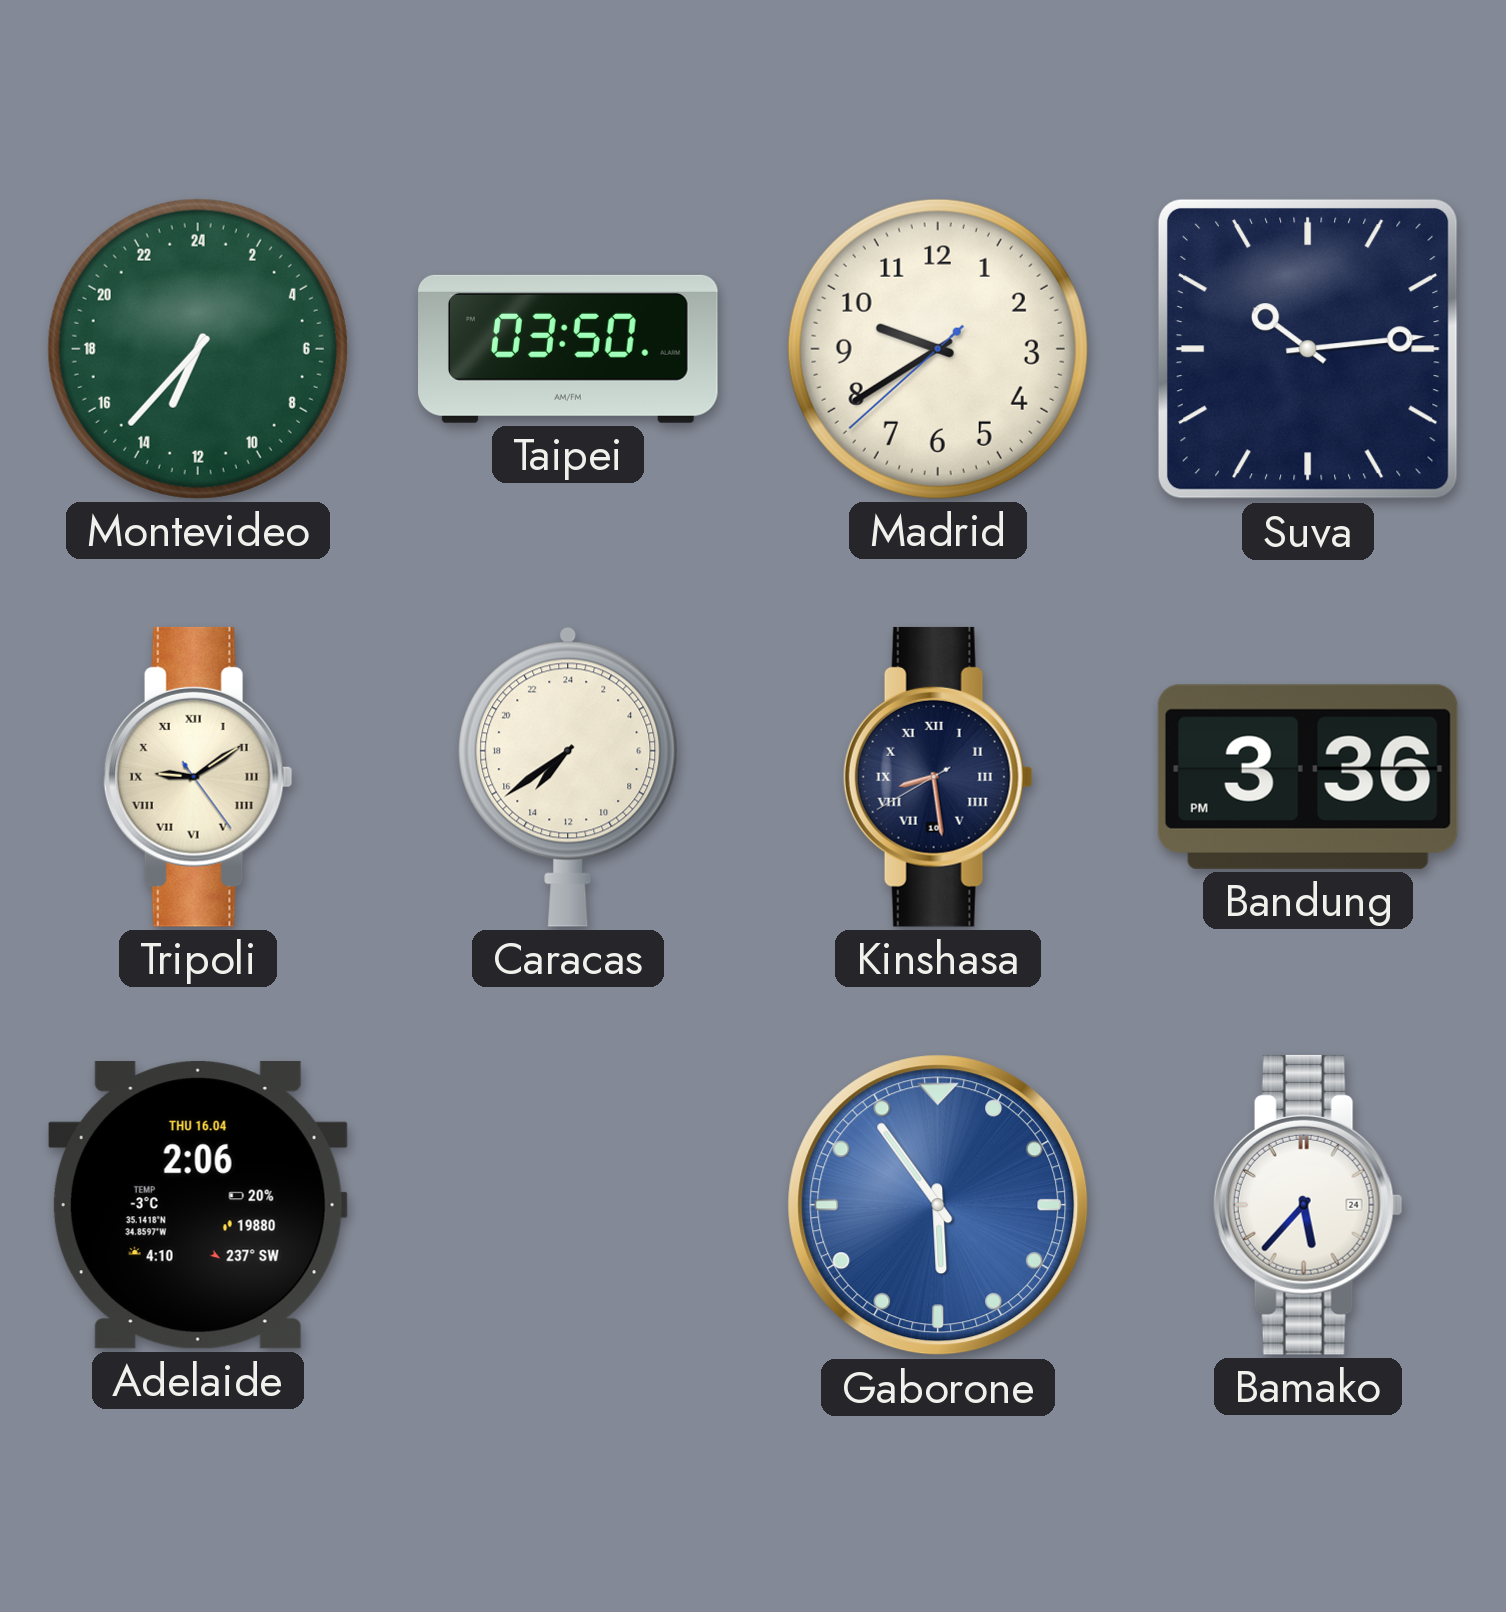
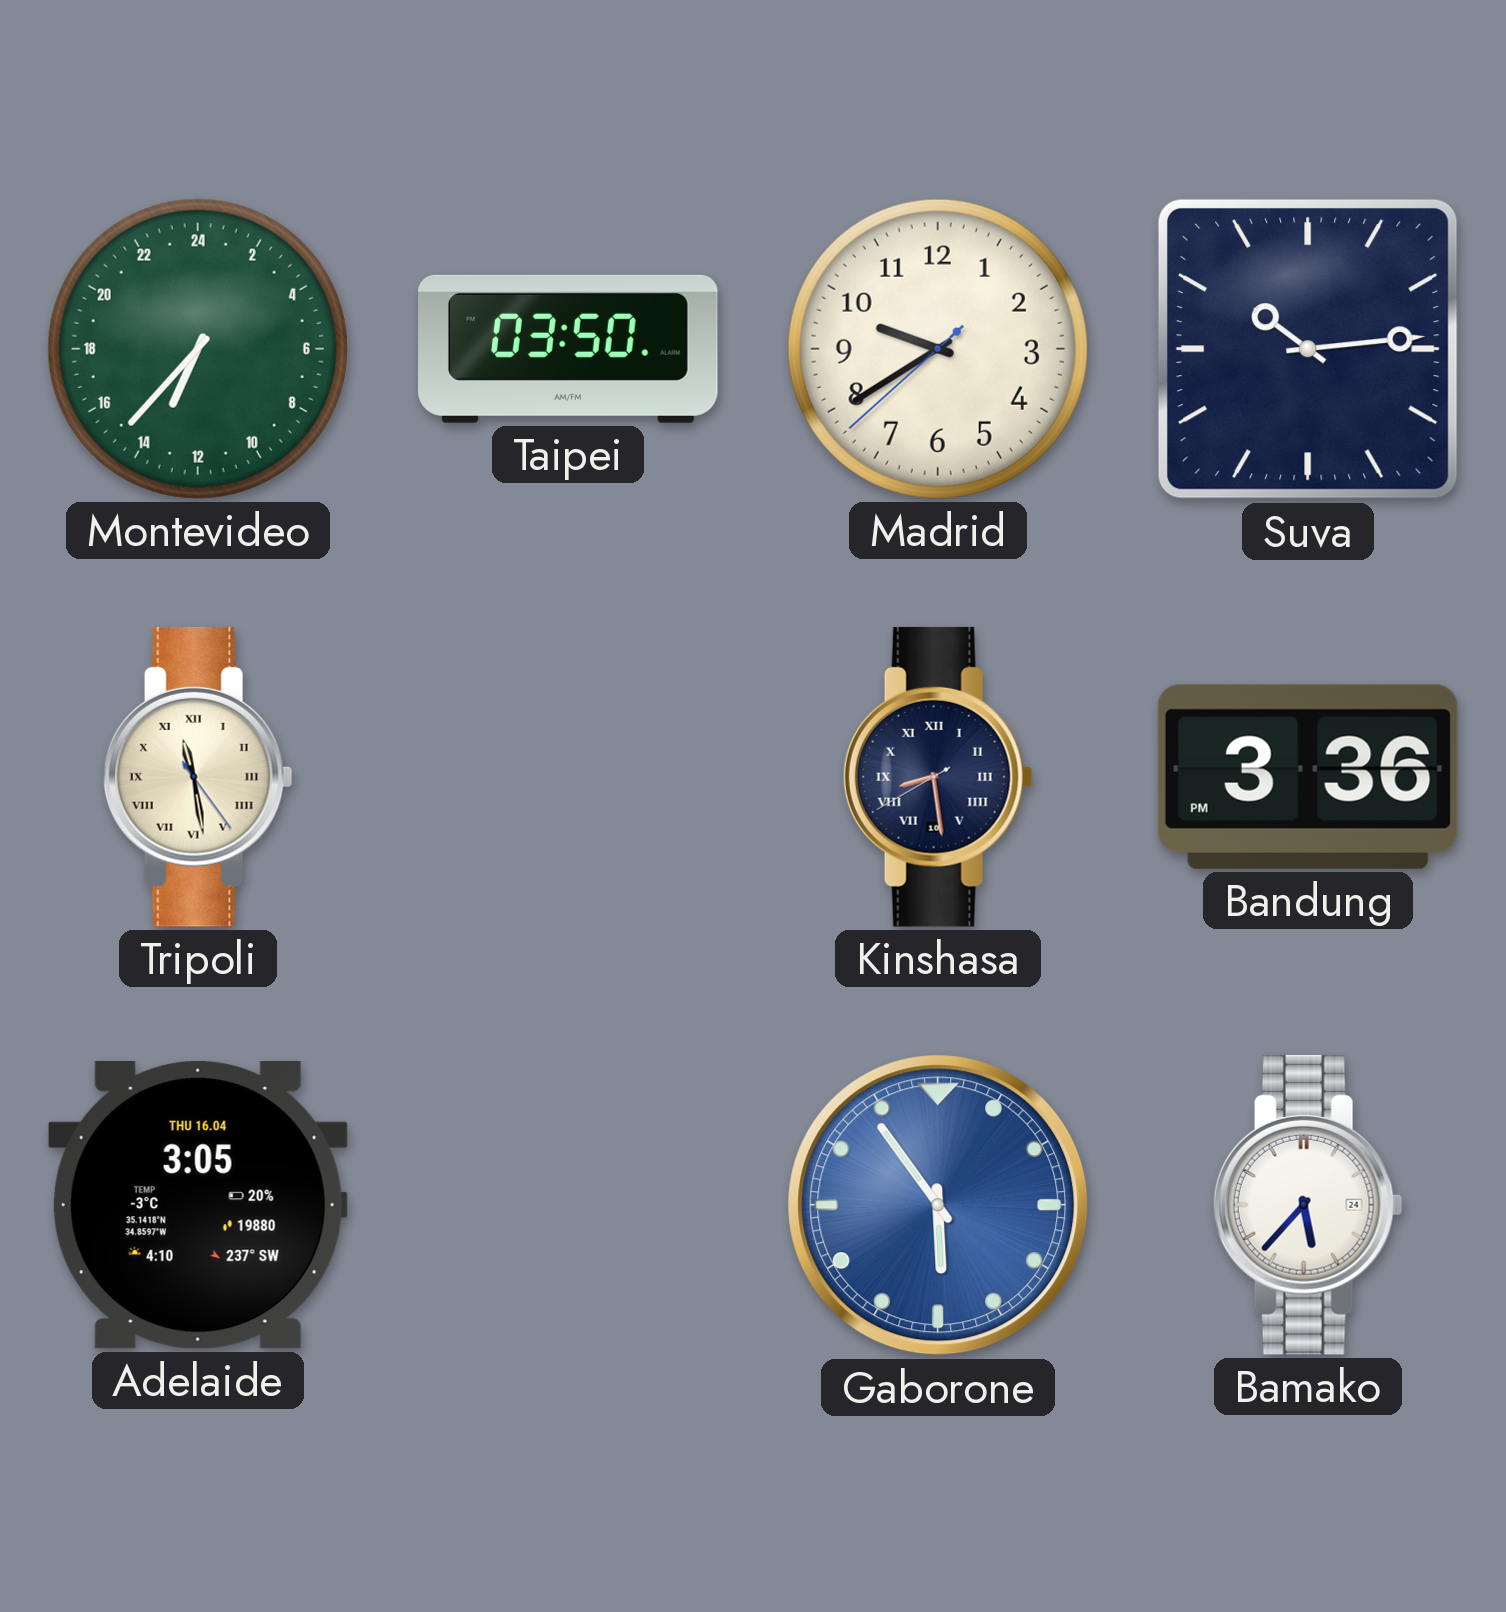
Tripoli: 9:09 -> 11:28 (198, 777)
Caracas: 14:39 -> none (568, 777)
Adelaide: 2:06 -> 3:05 (198, 1205)
